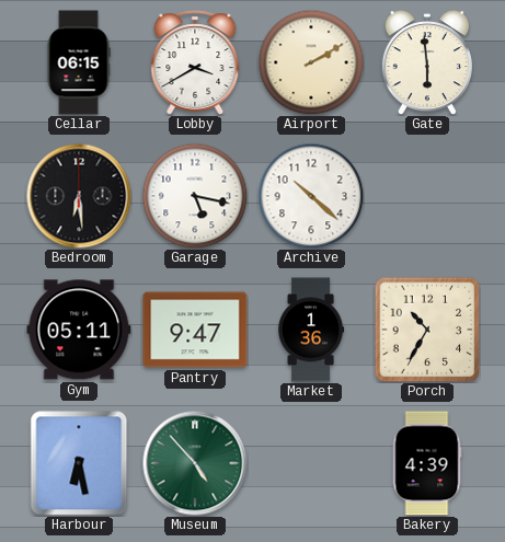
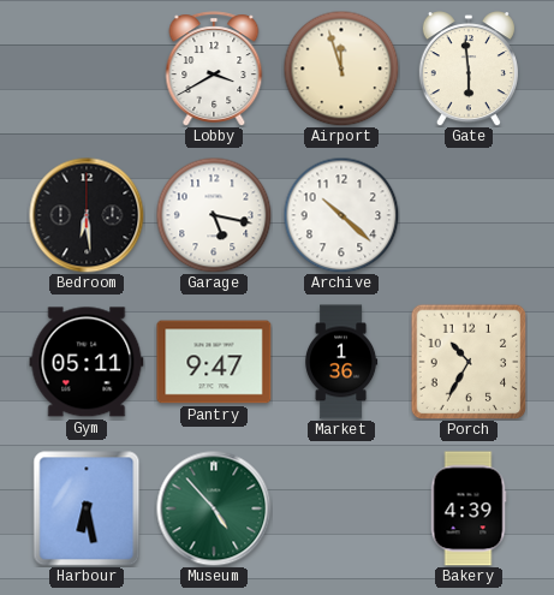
Cellar: 06:15 -> none (79, 62)
Airport: 2:10 -> 11:57 (341, 69)
